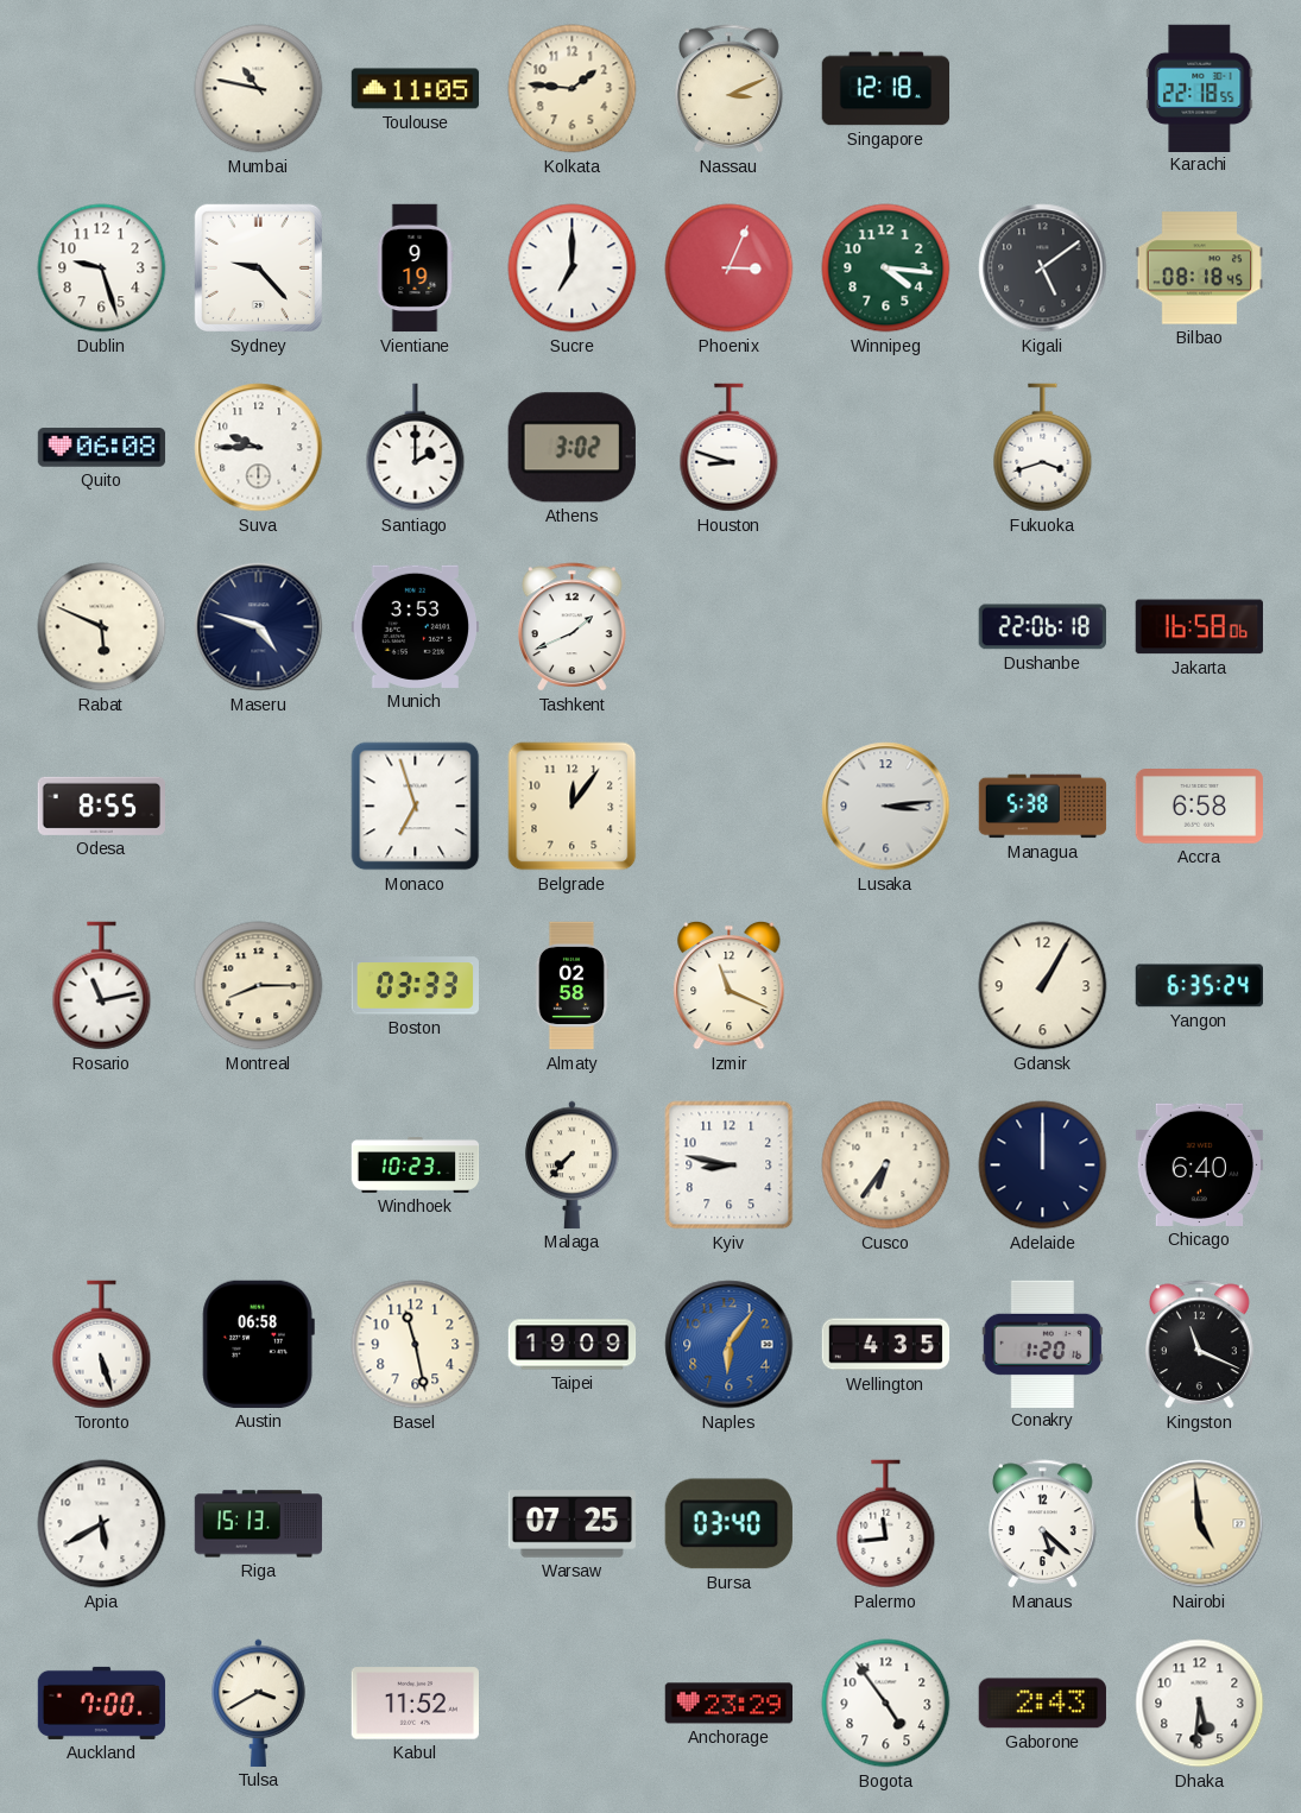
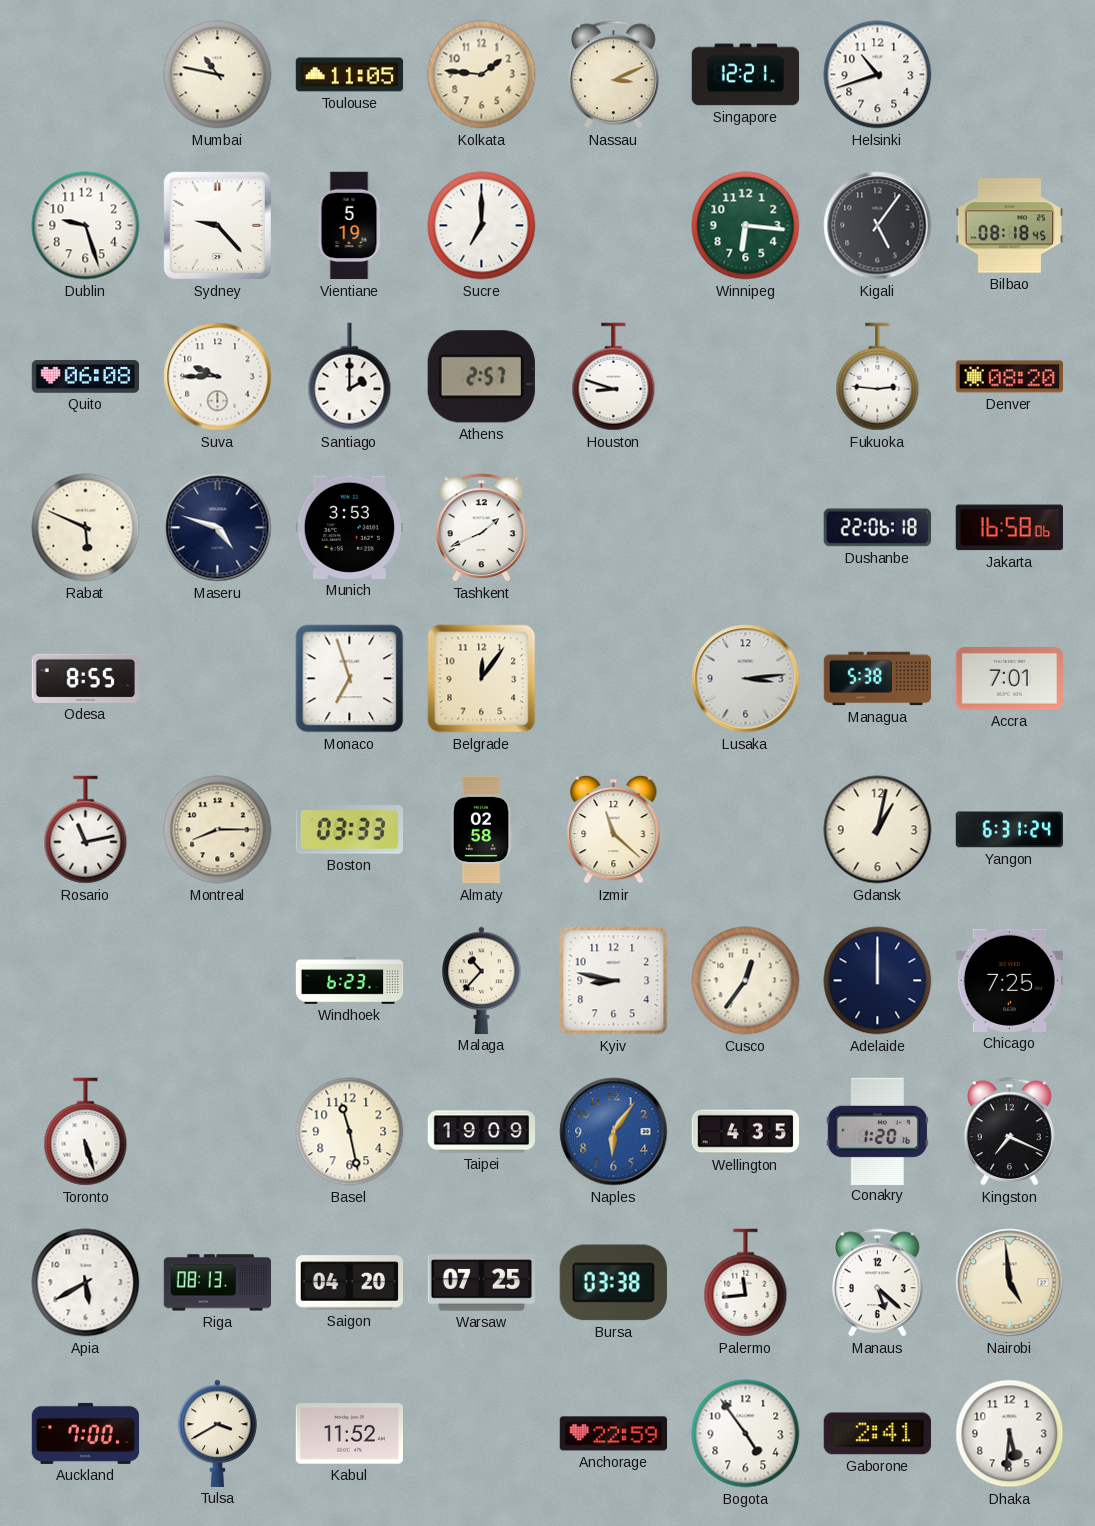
Singapore: 12:18 -> 12:21 (746, 75)
Helsinki: none -> 10:42 (878, 75)
Karachi: 22:18 -> none (1200, 88)
Vientiane: 9:19 -> 5:19 (349, 226)
Phoenix: 3:04 -> none (730, 269)
Winnipeg: 4:16 -> 6:16 (746, 226)
Kigali: 5:09 -> 5:06 (878, 226)
Athens: 3:02 -> 2:57 (481, 377)
Fukuoka: 3:42 -> 2:46 (878, 377)
Denver: none -> 08:20 (1010, 377)
Accra: 6:58 -> 7:01 (1009, 679)
Izmir: 11:19 -> 11:22 (614, 829)
Gdansk: 1:05 -> 1:02 (878, 830)
Yangon: 6:35 -> 6:31 (1009, 830)
Windhoek: 10:23 -> 6:23 (350, 981)
Malaga: 7:37 -> 10:37 (482, 980)
Cusco: 6:36 -> 12:36 (746, 981)
Chicago: 6:40 -> 7:25 (1009, 980)
Austin: 06:58 -> none (258, 1344)
Kingston: 11:19 -> 7:19 (1010, 1132)
Riga: 15:13 -> 08:13 (218, 1283)
Saigon: none -> 04:20 (349, 1283)
Bursa: 03:40 -> 03:38 (613, 1283)
Anchorage: 23:29 -> 22:59 (614, 1434)
Gaborone: 2:43 -> 2:41 (877, 1434)
